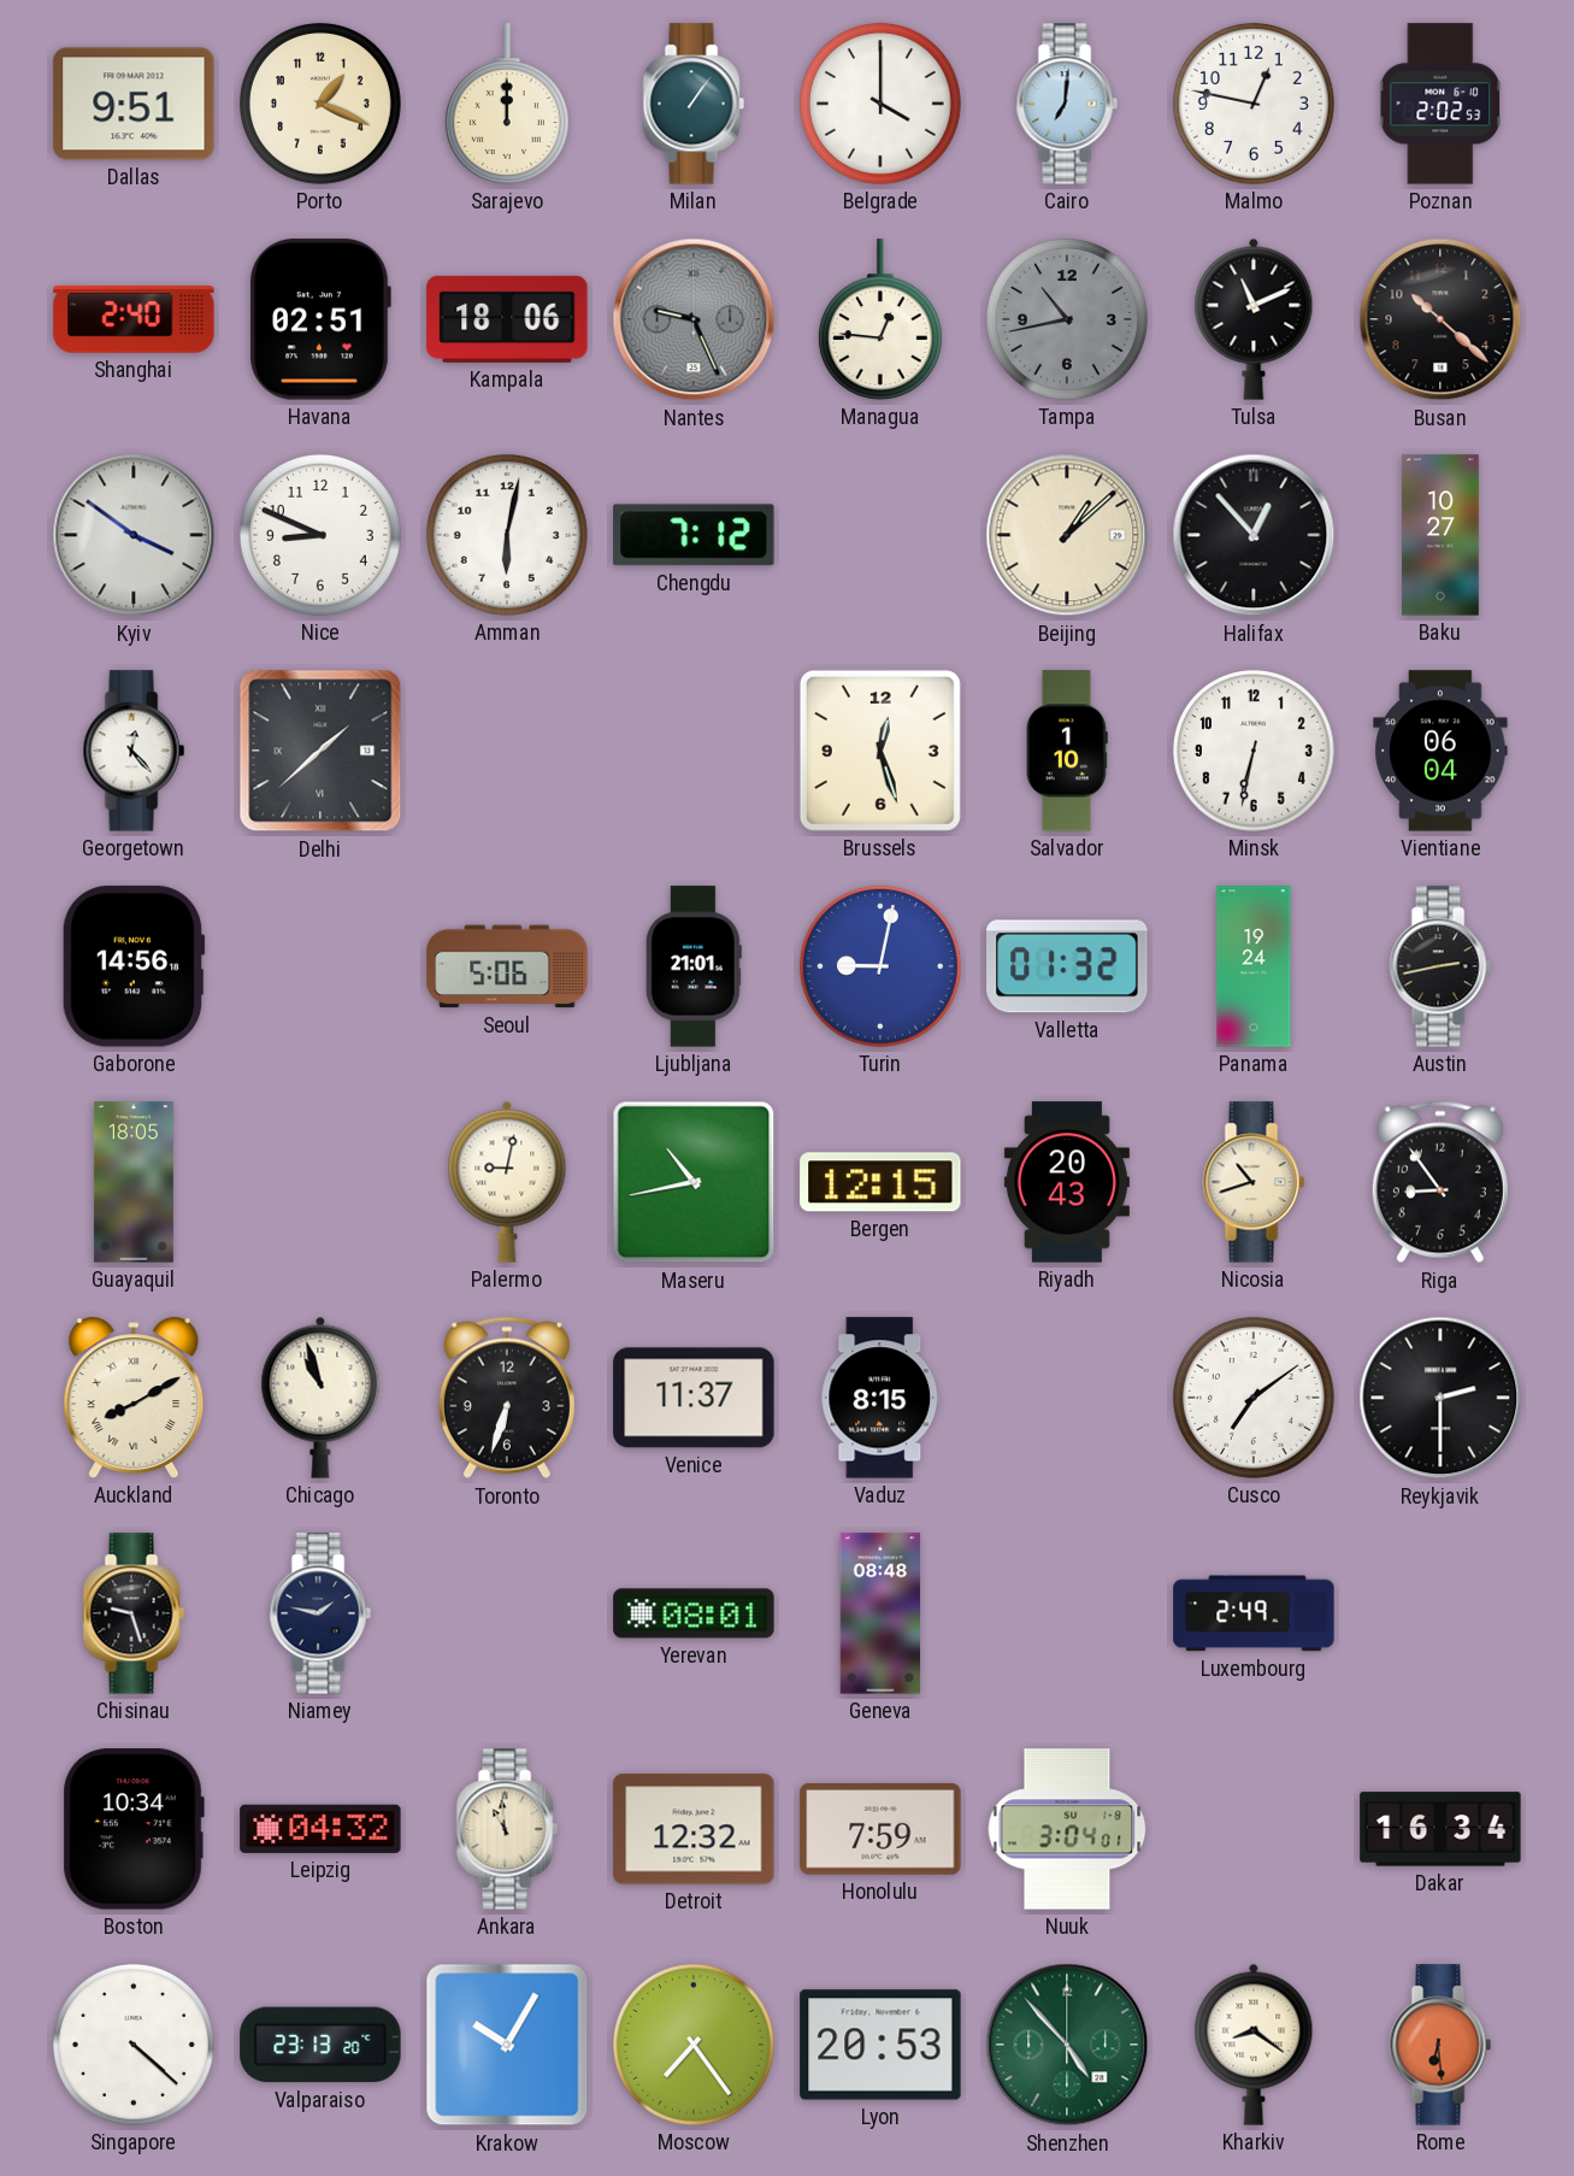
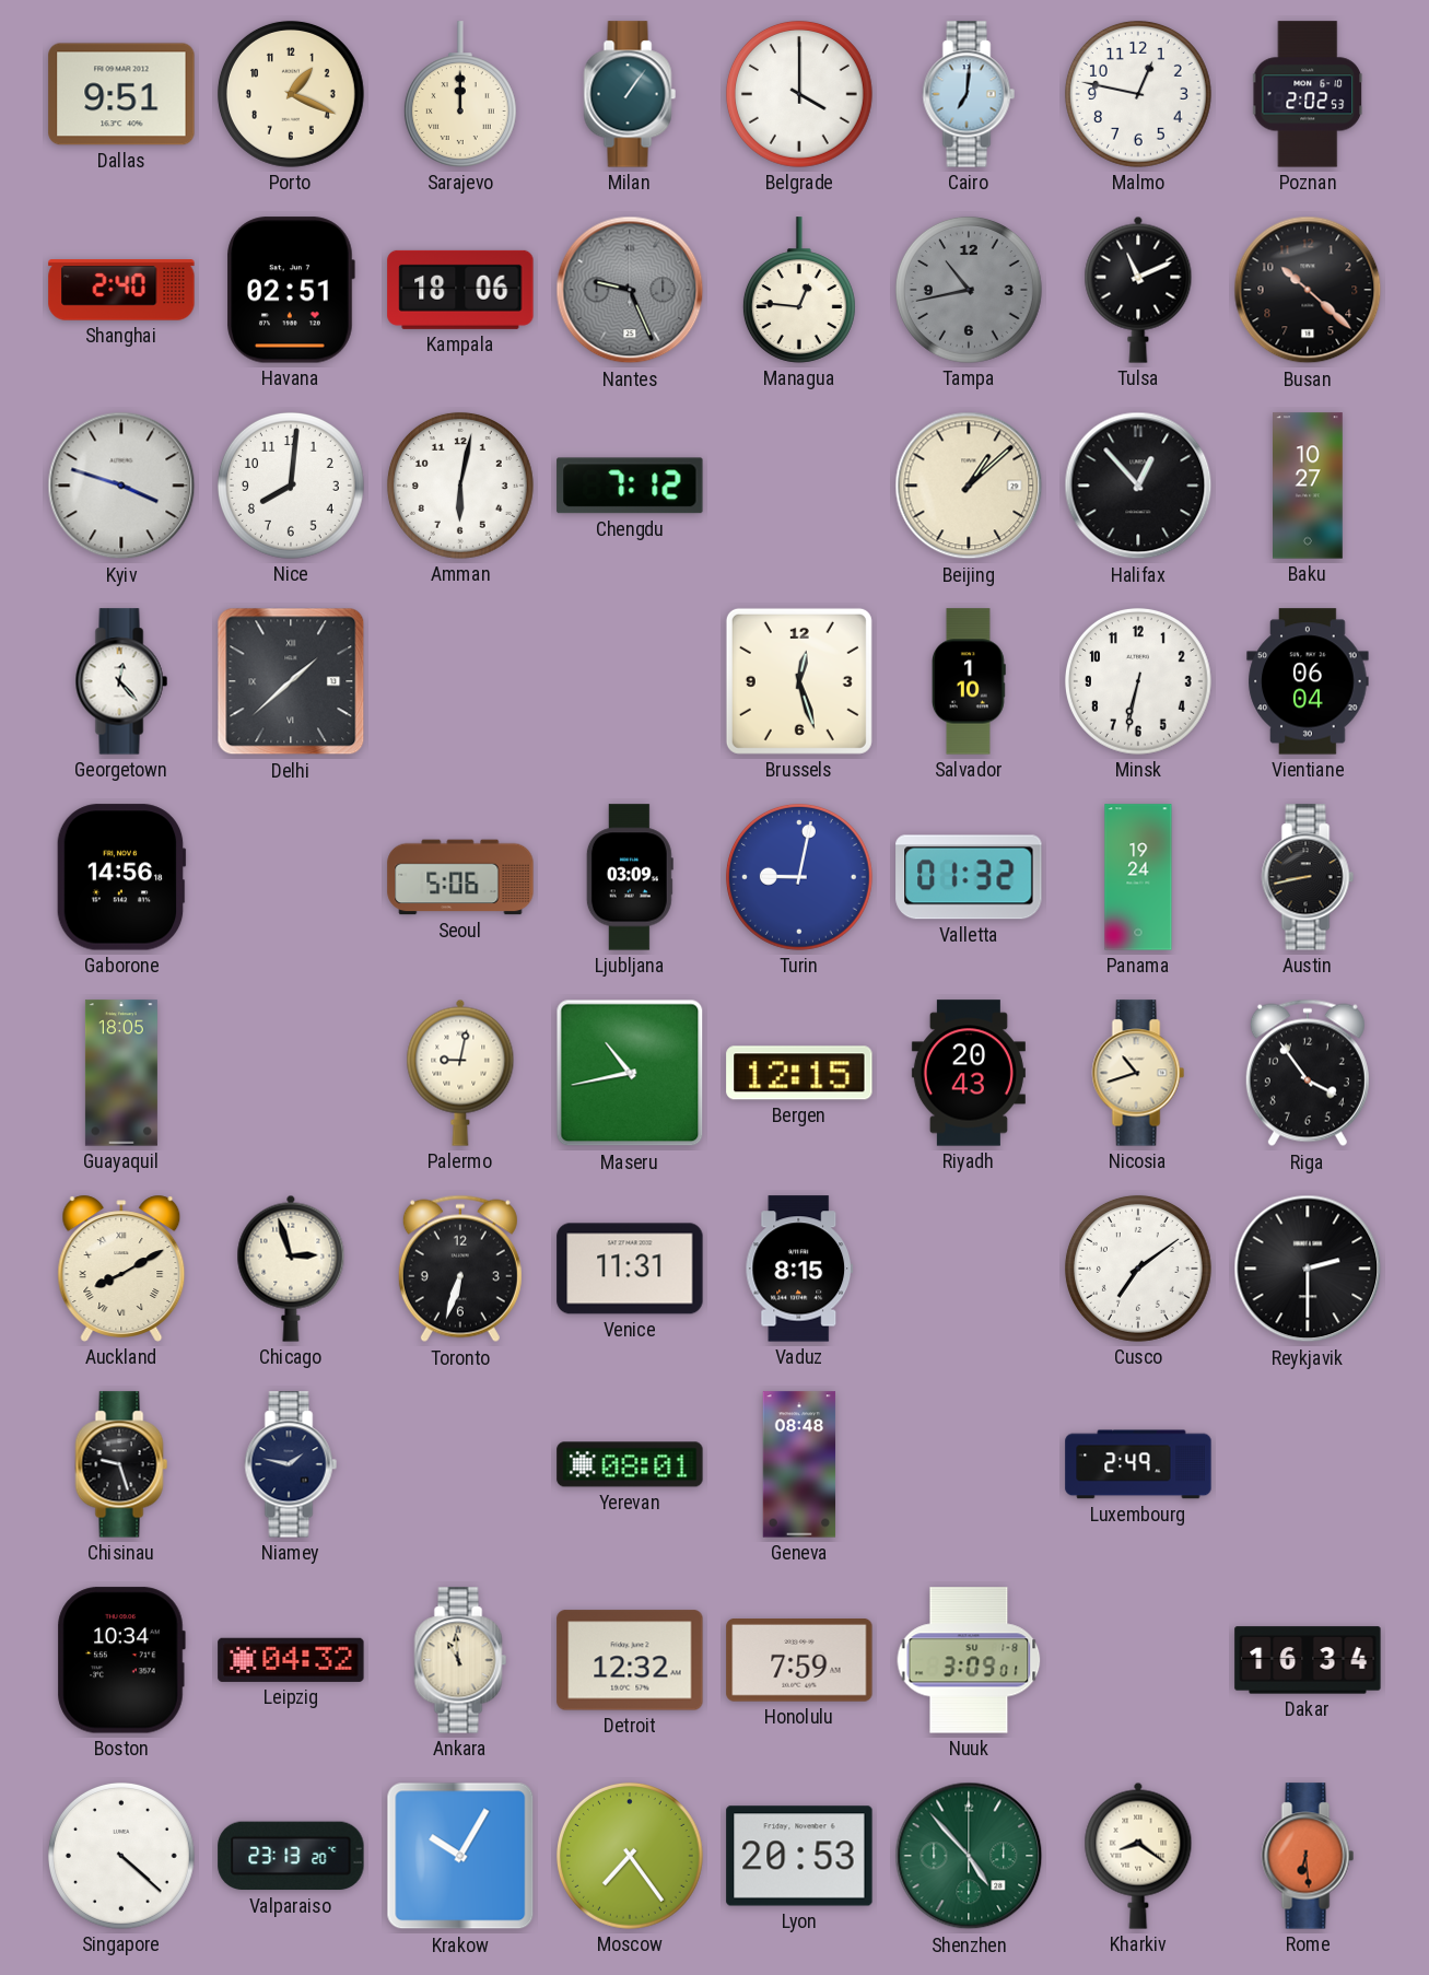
Kyiv: 3:51 -> 3:48 (121, 486)
Nice: 8:49 -> 8:01 (291, 486)
Ljubljana: 21:01 -> 03:09 (630, 877)
Austin: 2:43 -> 8:43 (1308, 877)
Riga: 8:54 -> 3:54 (1308, 1073)
Chicago: 10:57 -> 2:57 (291, 1269)
Venice: 11:37 -> 11:31 (630, 1269)
Nuuk: 3:04 -> 3:09 (969, 1660)
